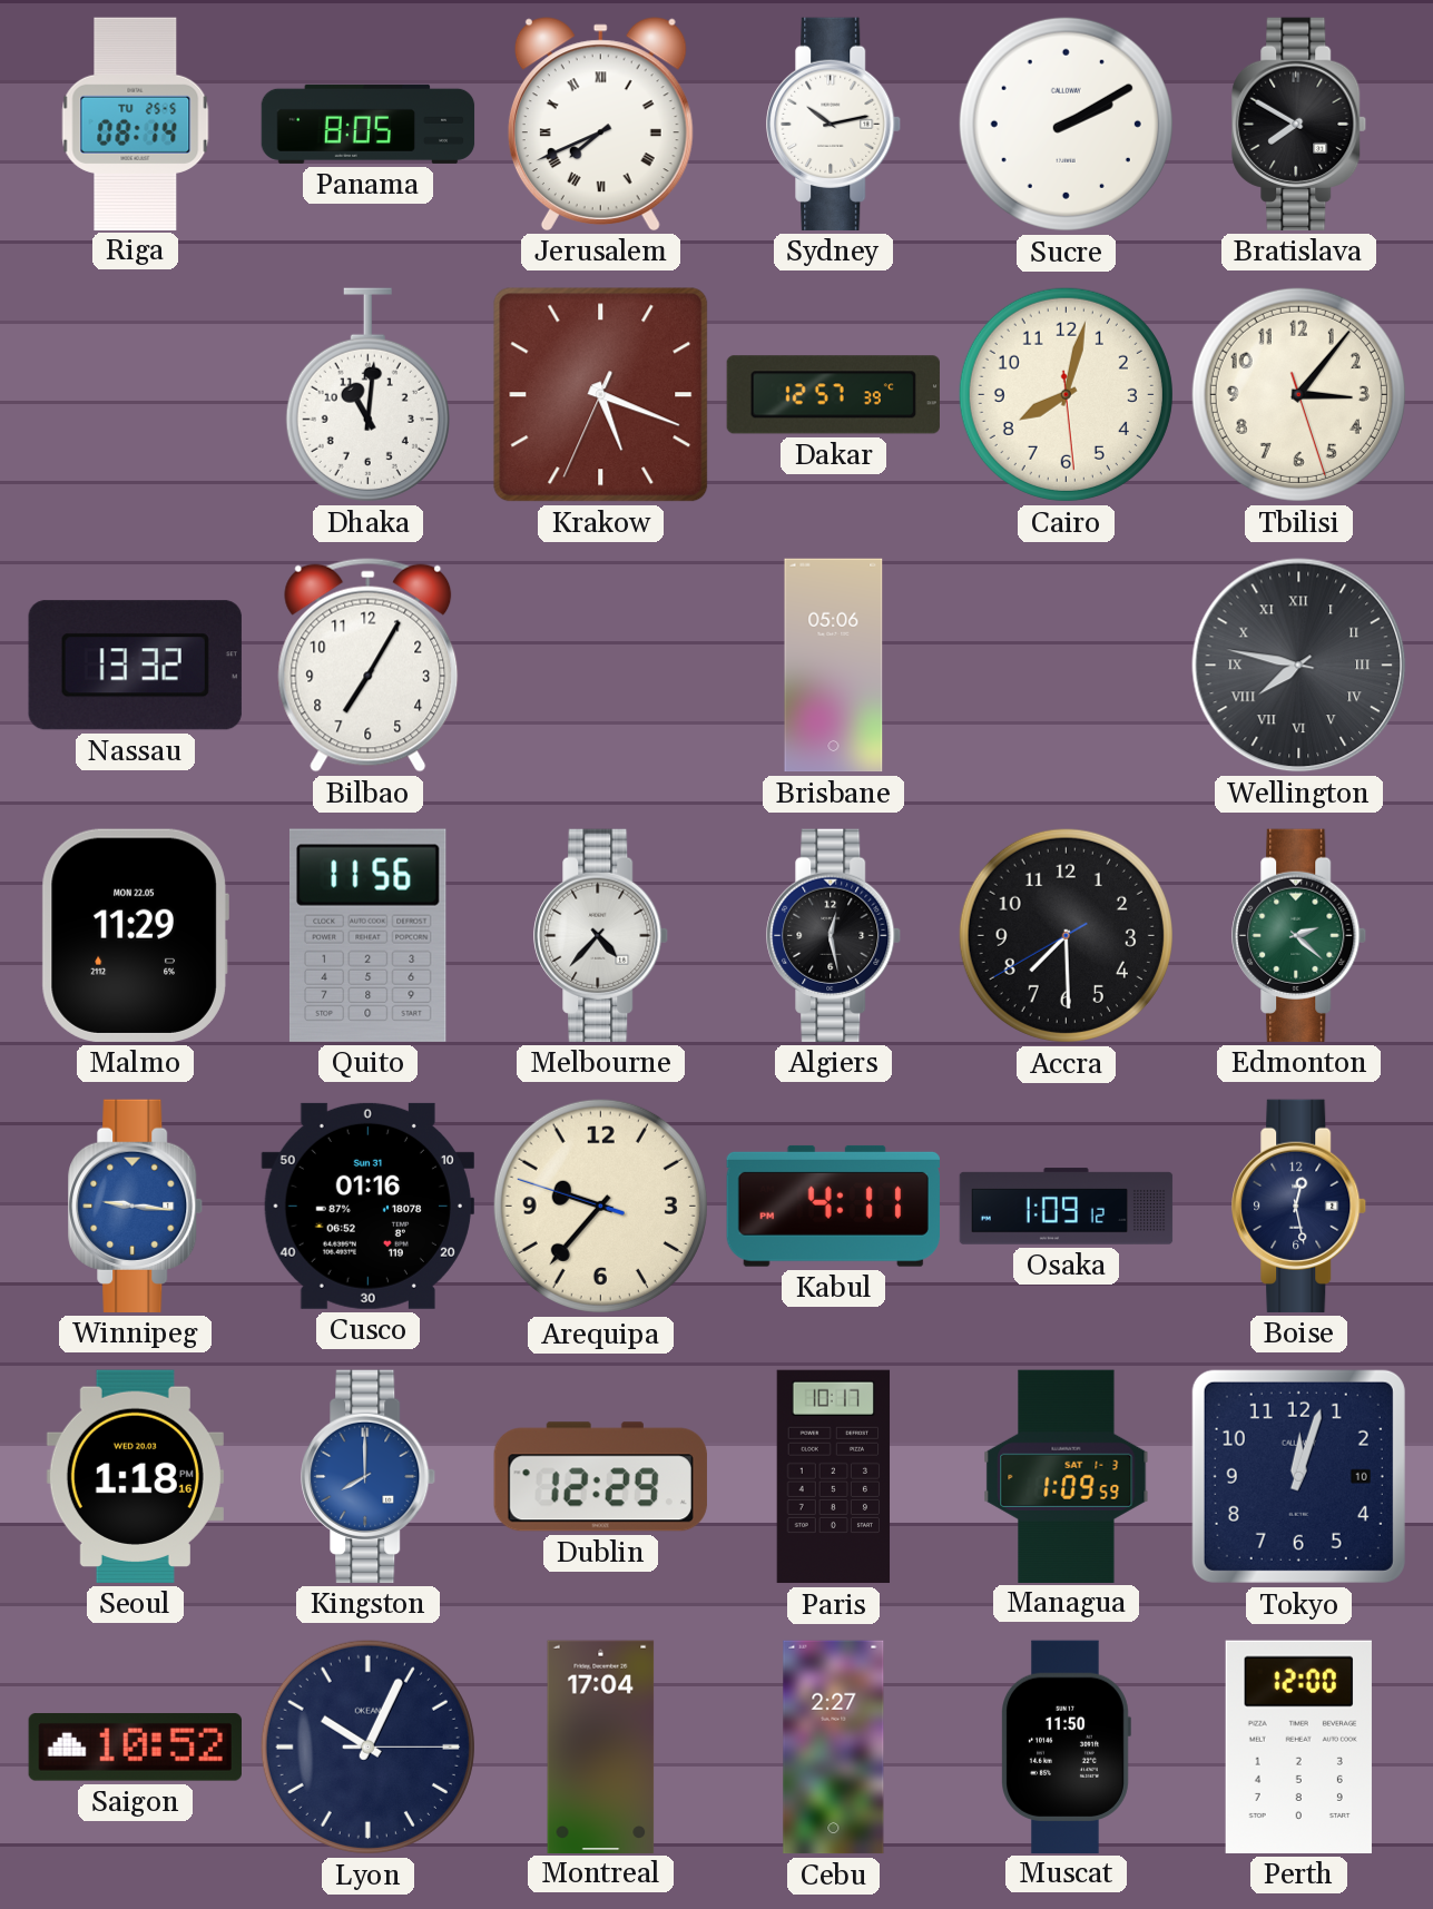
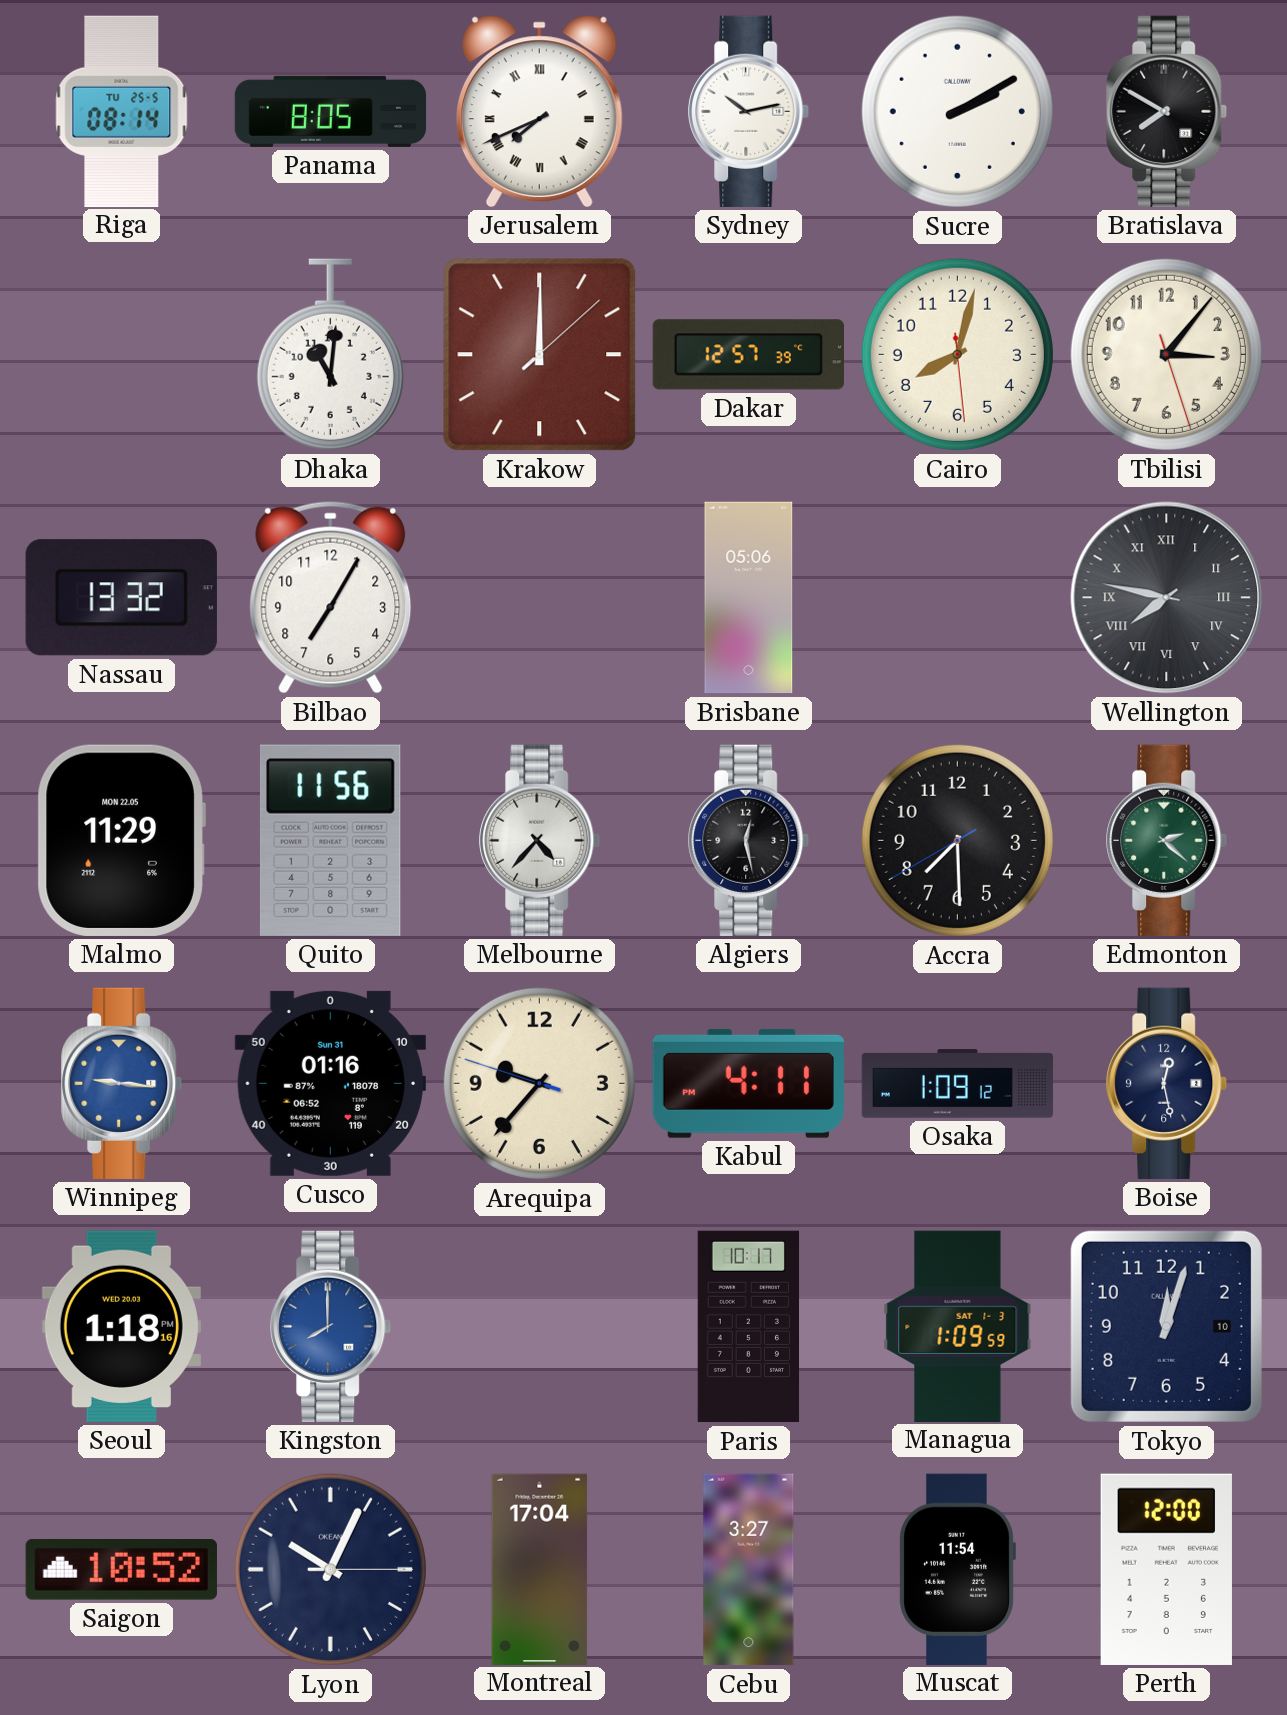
Krakow: 5:18 -> 12:00 (540, 355)
Dublin: 12:29 -> none (600, 1477)
Cebu: 2:27 -> 3:27 (749, 1570)
Muscat: 11:50 -> 11:54 (958, 1569)
